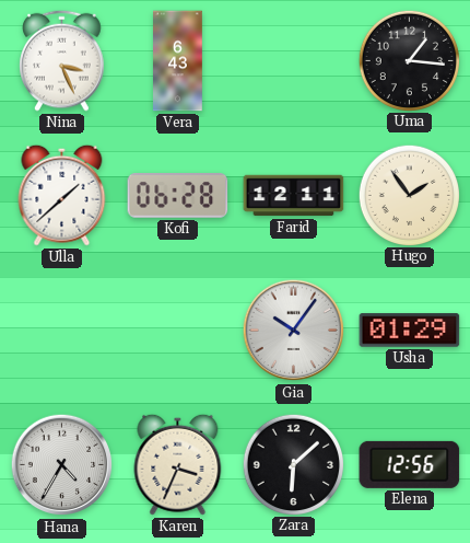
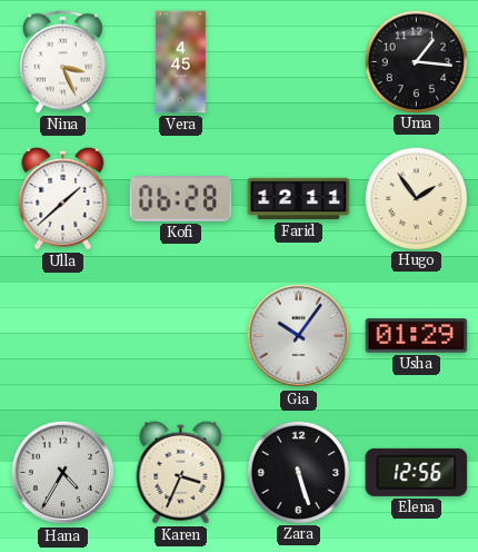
Vera: 6:43 -> 4:45 (181, 62)
Zara: 6:08 -> 5:27 (298, 472)
